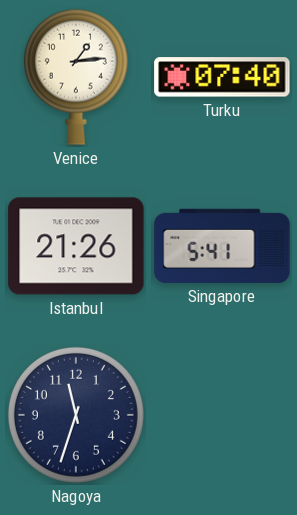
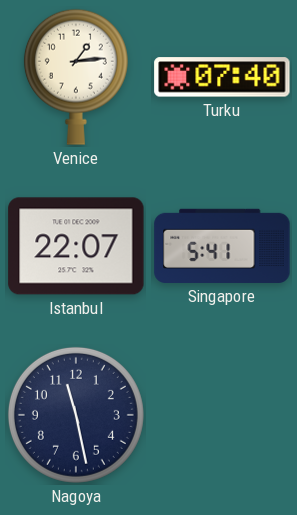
Istanbul: 21:26 -> 22:07 (76, 246)
Nagoya: 11:33 -> 11:28 (76, 415)
